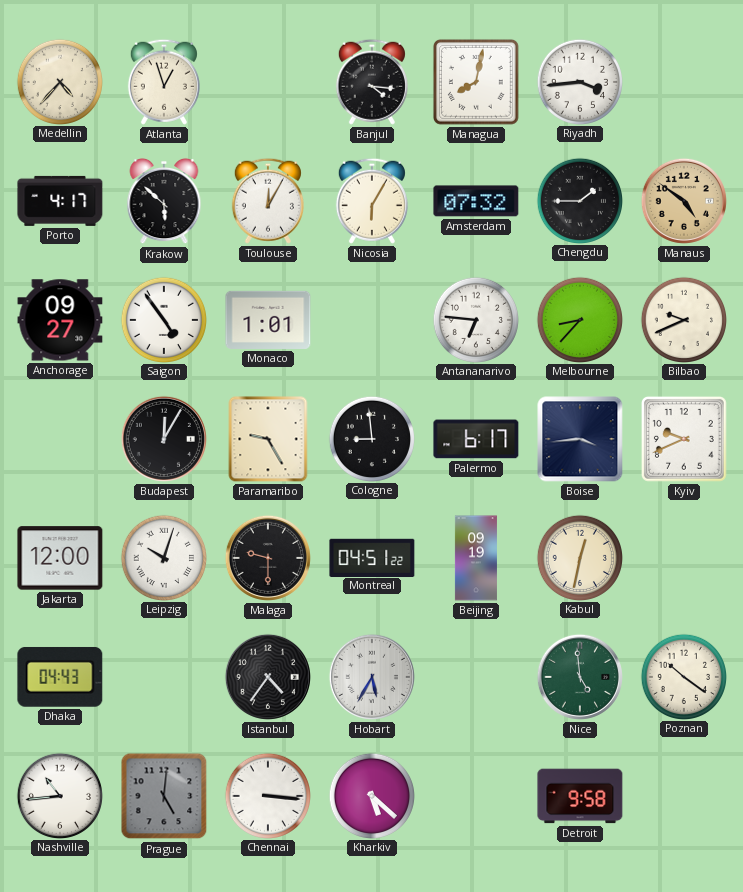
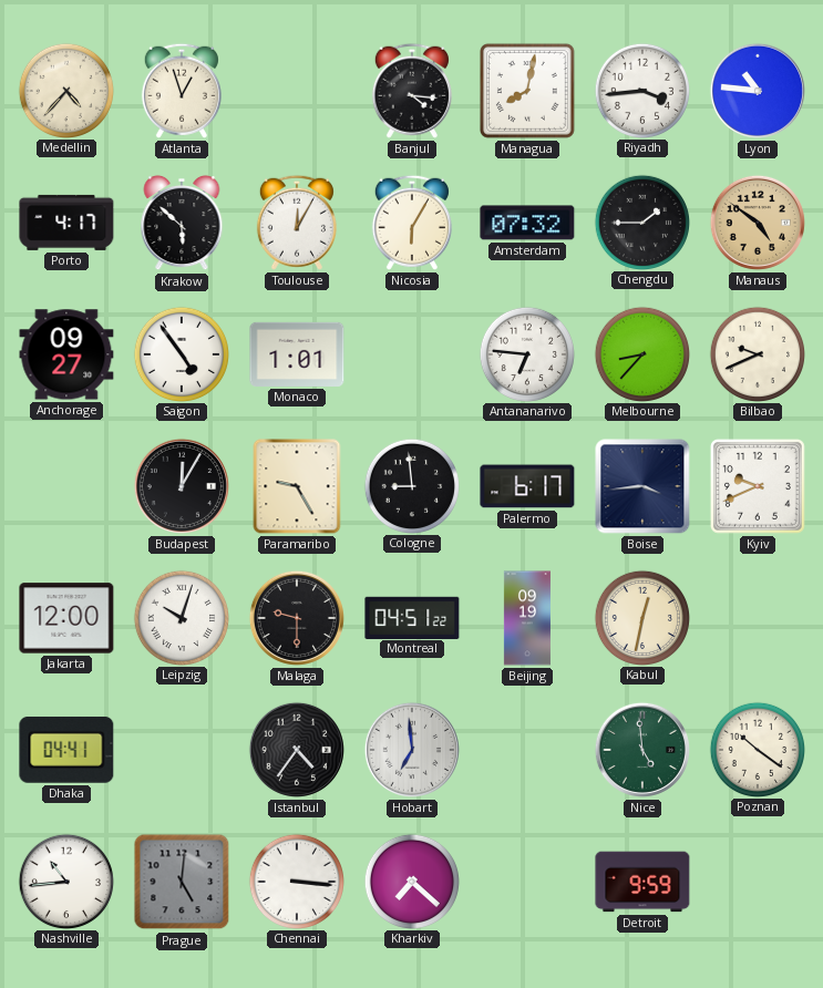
Lyon: none -> 10:46 (758, 91)
Dhaka: 04:43 -> 04:41 (66, 750)
Hobart: 5:35 -> 6:59 (412, 750)
Kharkiv: 5:22 -> 7:22 (411, 881)
Detroit: 9:58 -> 9:59 (642, 882)
